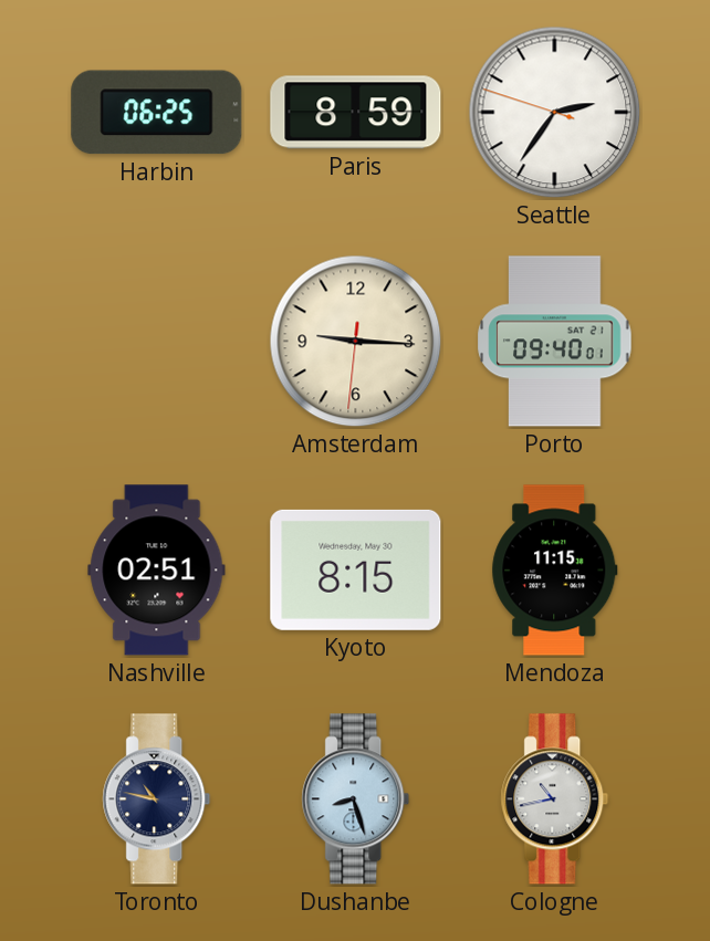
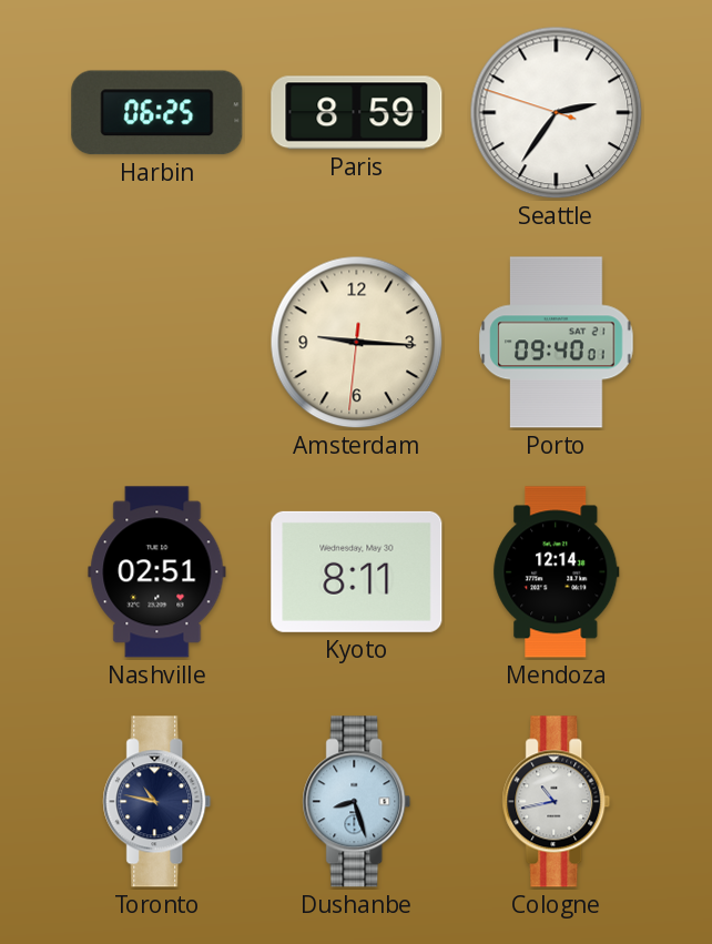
Kyoto: 8:15 -> 8:11 (357, 571)
Mendoza: 11:15 -> 12:14 (557, 572)
